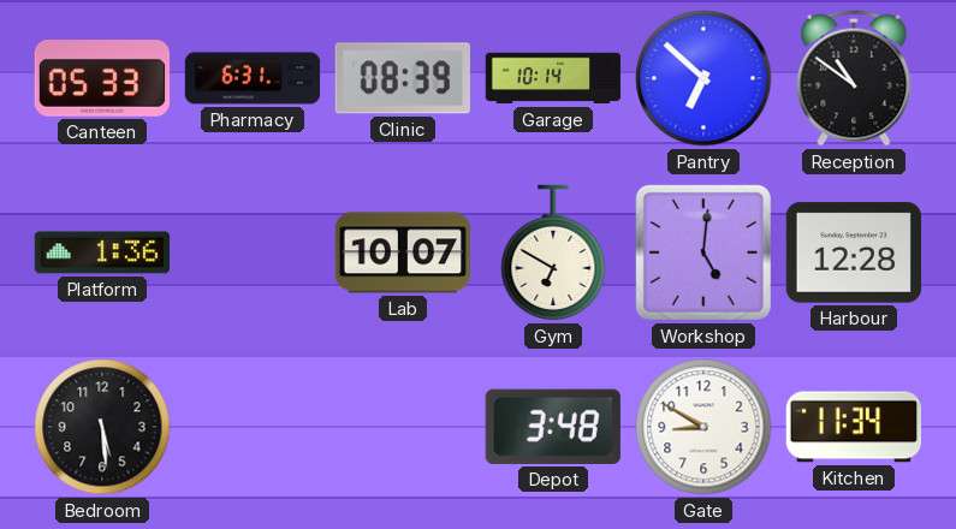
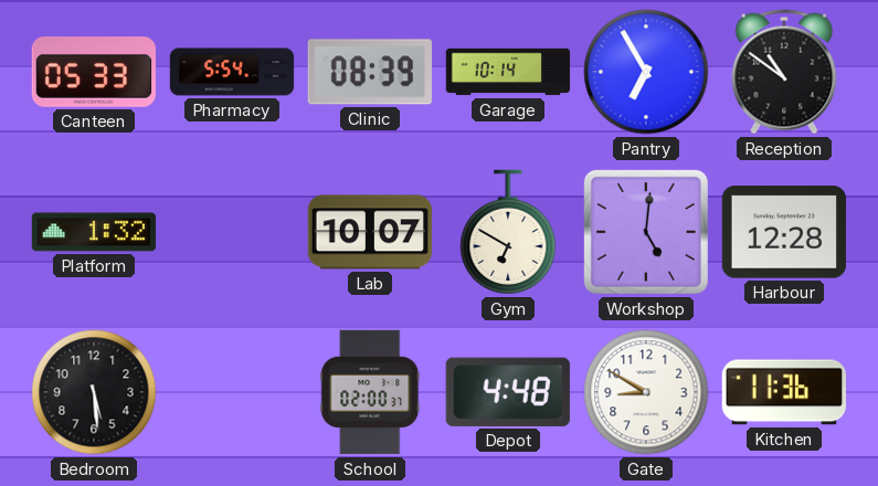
Pharmacy: 6:31 -> 5:54 (232, 72)
Pantry: 6:52 -> 6:55 (646, 72)
Platform: 1:36 -> 1:32 (94, 232)
School: none -> 02:00 (370, 392)
Depot: 3:48 -> 4:48 (508, 392)
Kitchen: 11:34 -> 11:36 (783, 392)
